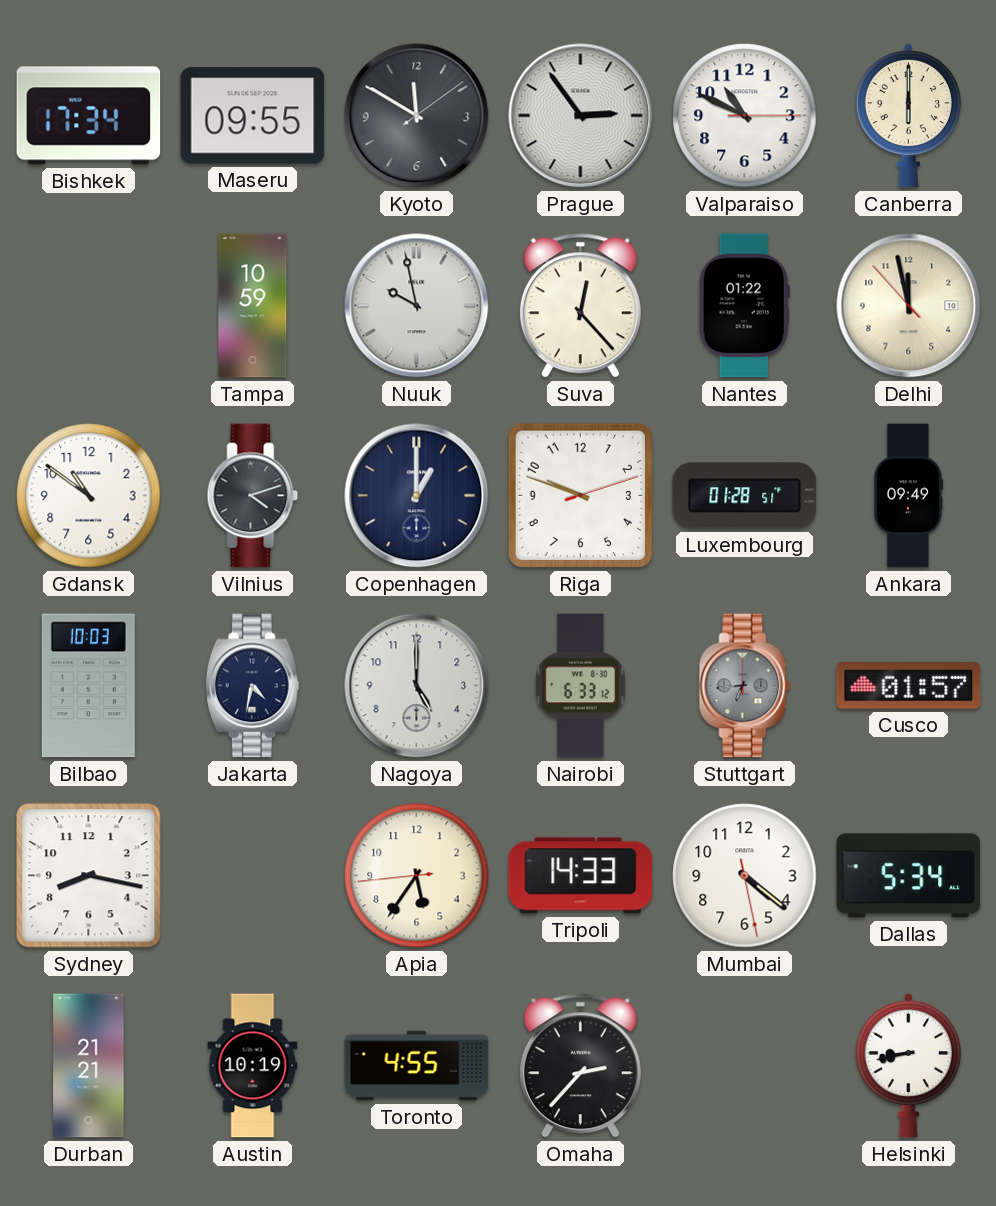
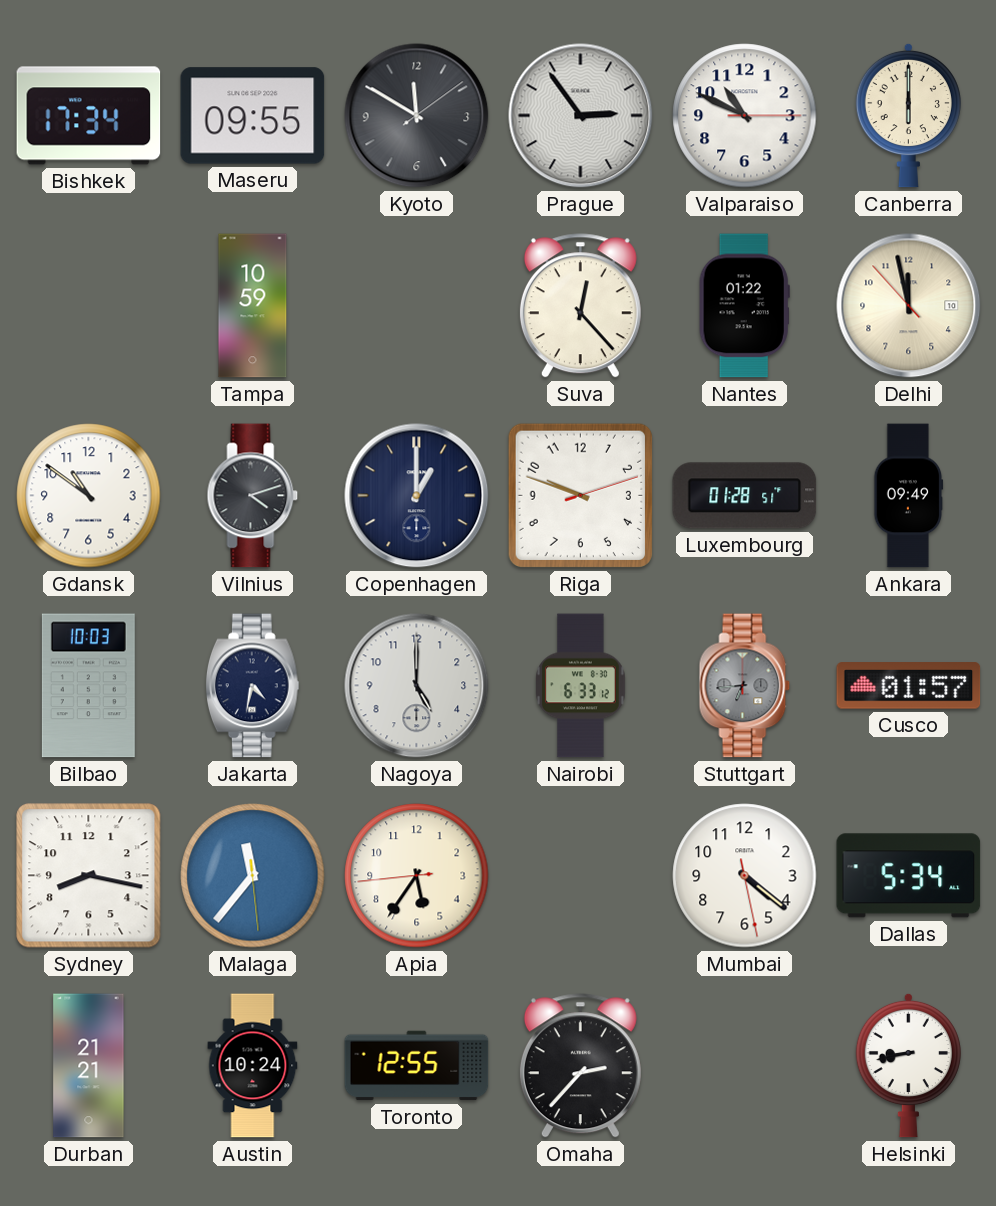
Nuuk: 9:58 -> none (417, 306)
Malaga: none -> 11:36 (253, 876)
Tripoli: 14:33 -> none (581, 876)
Austin: 10:19 -> 10:24 (253, 1066)
Toronto: 4:55 -> 12:55 (417, 1066)
